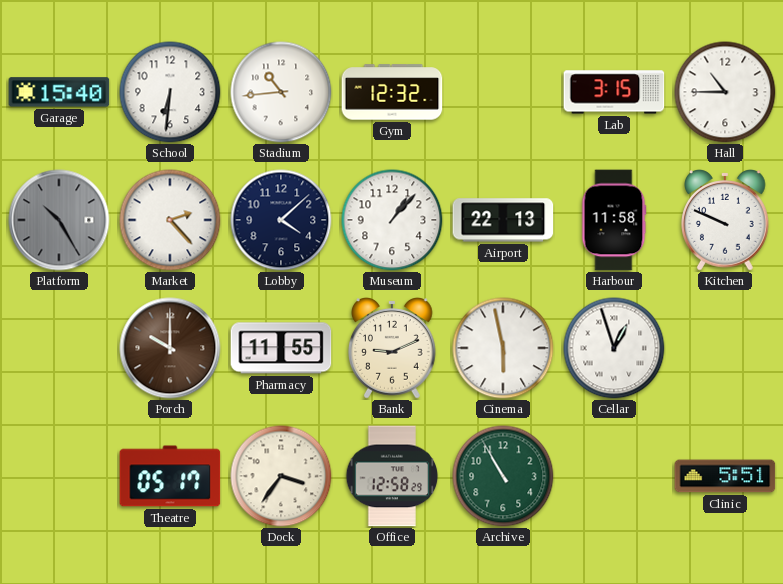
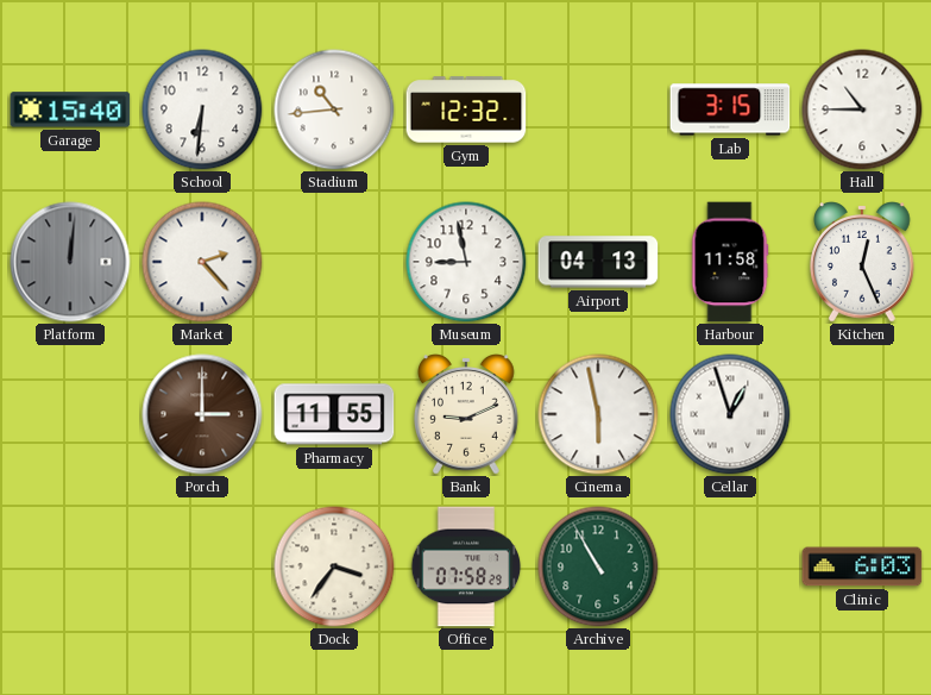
Platform: 10:25 -> 12:01 (70, 262)
Lobby: 4:08 -> none (281, 220)
Museum: 1:07 -> 8:58 (466, 262)
Airport: 22:13 -> 04:13 (598, 262)
Kitchen: 9:49 -> 12:26 (863, 262)
Porch: 10:00 -> 3:00 (202, 414)
Theatre: 05:17 -> none (170, 476)
Office: 12:58 -> 07:58 (466, 566)
Clinic: 5:51 -> 6:03 (862, 566)
